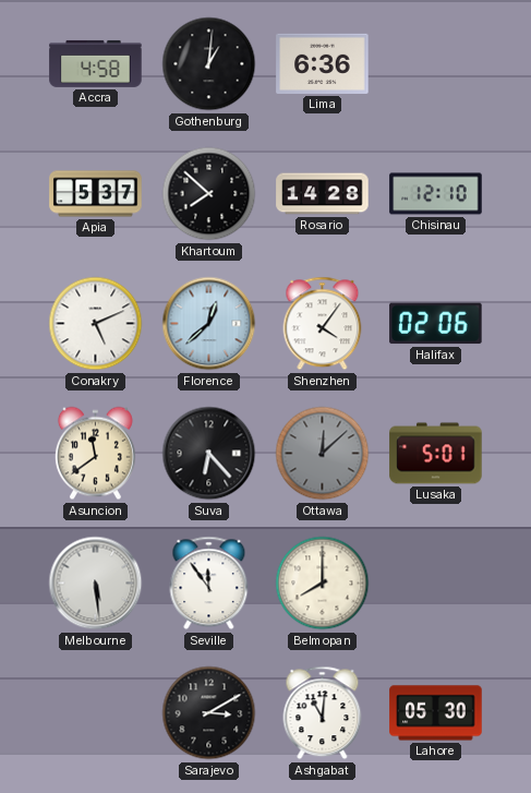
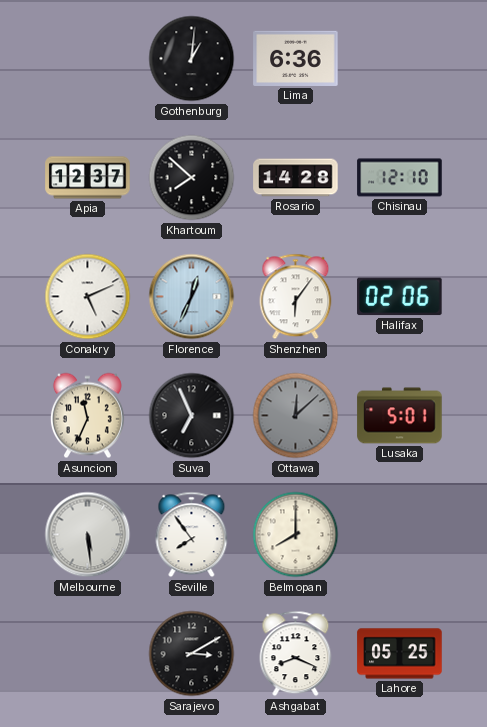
Accra: 4:58 -> none (96, 63)
Apia: 5:37 -> 12:37 (88, 178)
Florence: 12:38 -> 12:34 (192, 297)
Shenzhen: 4:06 -> 6:06 (296, 297)
Asuncion: 11:39 -> 11:34 (87, 416)
Suva: 6:23 -> 6:56 (192, 416)
Seville: 11:54 -> 7:54 (192, 535)
Ashgabat: 11:01 -> 8:19 (296, 654)
Lahore: 05:30 -> 05:25 (400, 654)
